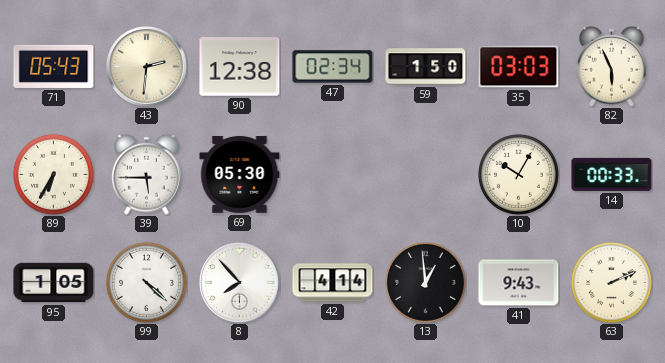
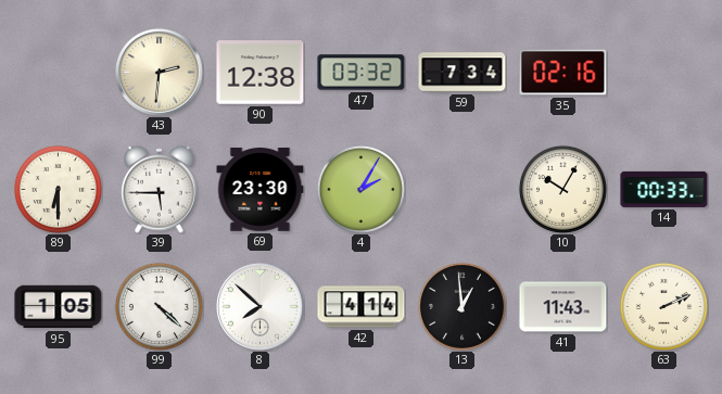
71: 05:43 -> none (54, 66)
47: 02:34 -> 03:32 (362, 73)
59: 1:50 -> 7:34 (463, 73)
35: 03:03 -> 02:16 (563, 73)
82: 5:56 -> none (612, 66)
89: 6:35 -> 6:30 (58, 189)
69: 05:30 -> 23:30 (261, 190)
4: none -> 2:05 (360, 189)
8: 7:53 -> 7:52 (261, 307)
41: 9:43 -> 11:43 (563, 307)
